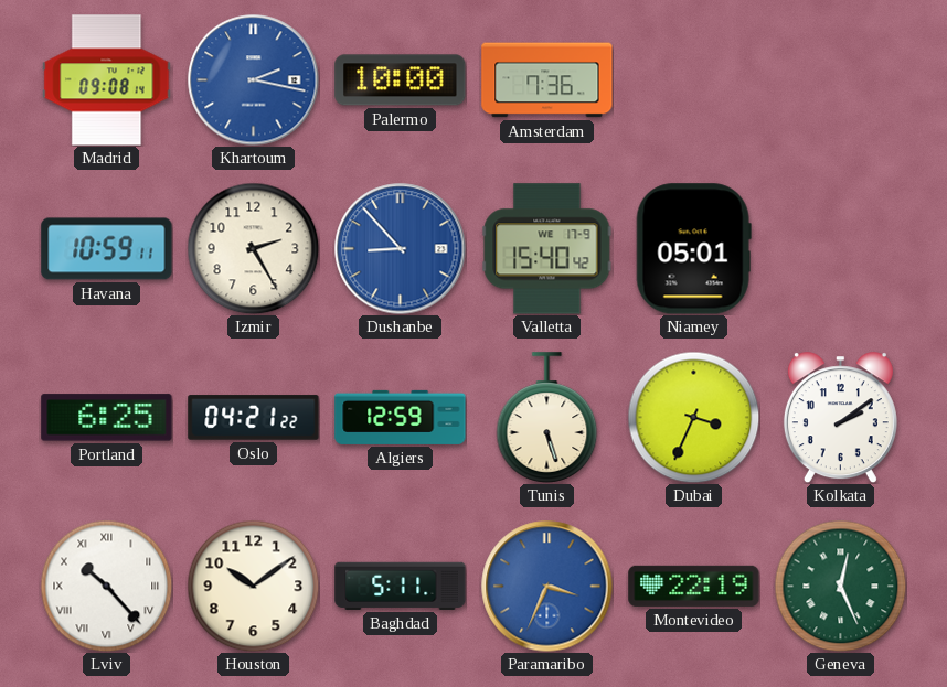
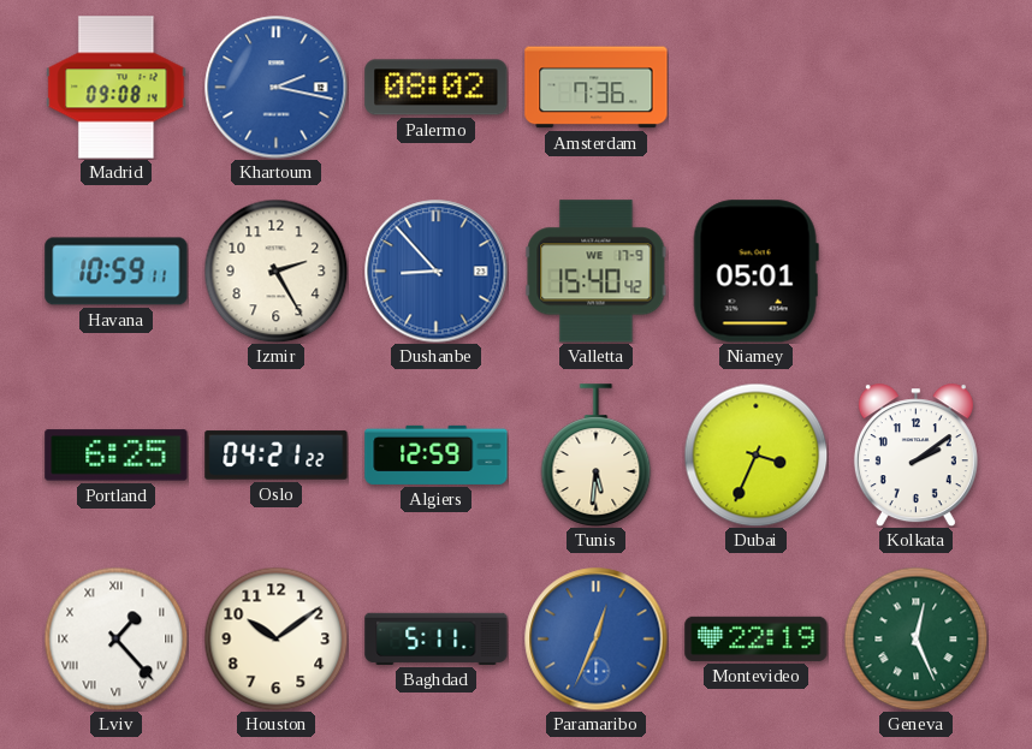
Palermo: 10:00 -> 08:02 (437, 88)
Tunis: 5:27 -> 5:31 (597, 456)
Lviv: 10:23 -> 1:23 (115, 638)
Paramaribo: 3:34 -> 12:34 (597, 640)
